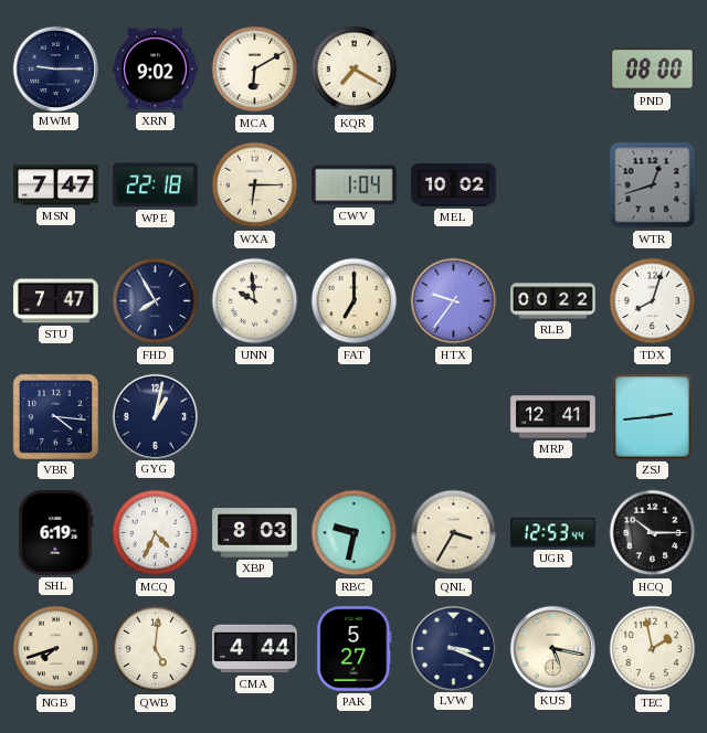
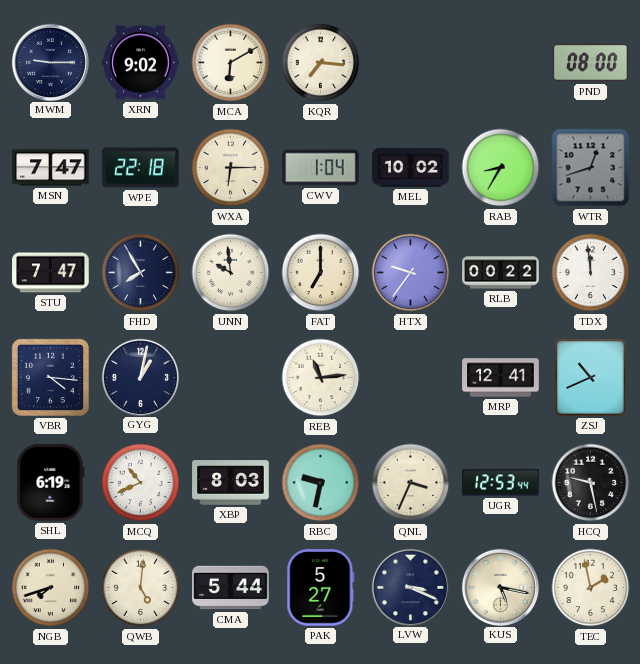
KQR: 7:20 -> 7:16 (321, 63)
RAB: none -> 8:35 (501, 168)
TDX: 8:03 -> 11:59 (591, 273)
REB: none -> 11:14 (321, 378)
ZSJ: 2:44 -> 10:41 (590, 377)
MCQ: 4:34 -> 10:41 (141, 483)
QNL: 3:35 -> 3:34 (411, 483)
HCQ: 10:15 -> 9:28 (591, 483)
CMA: 4:44 -> 5:44 (231, 588)
